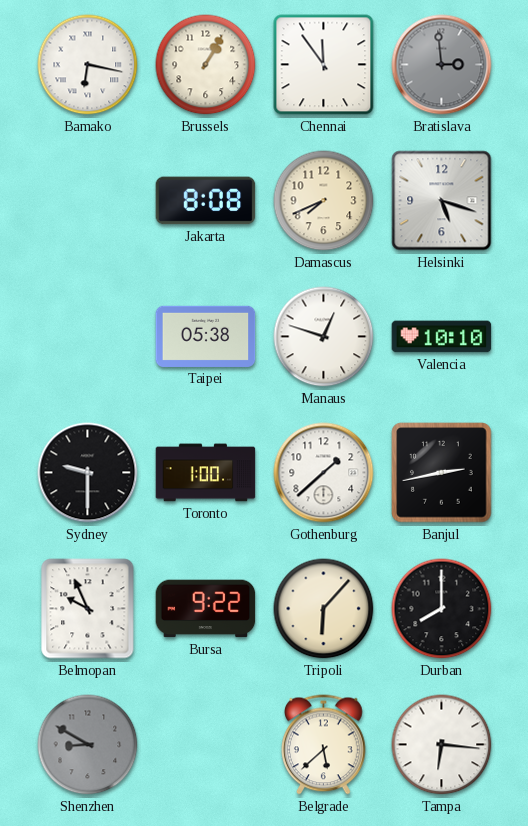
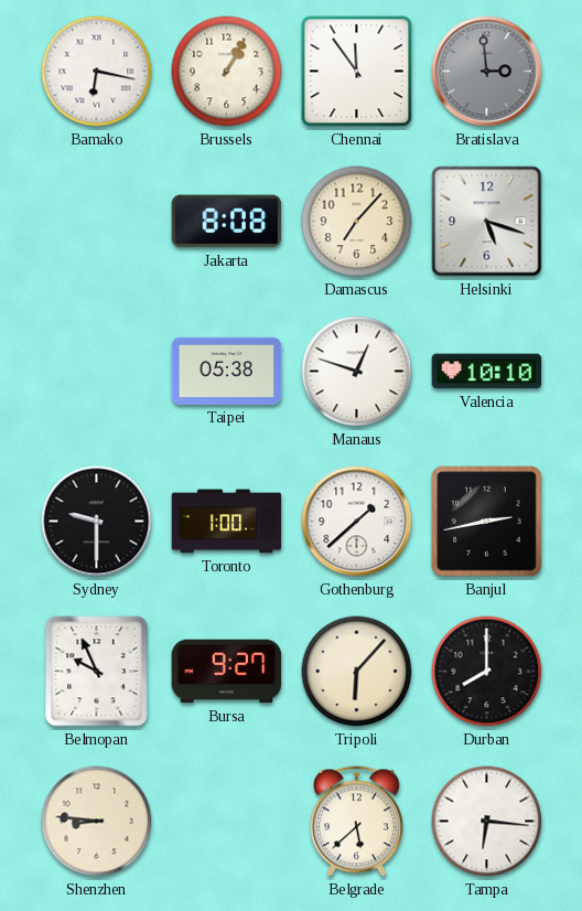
Damascus: 7:41 -> 7:07 (357, 222)
Bursa: 9:22 -> 9:27 (227, 672)
Shenzhen: 8:50 -> 8:46 (97, 822)
Shenzhen dial: grey -> cream (97, 822)
